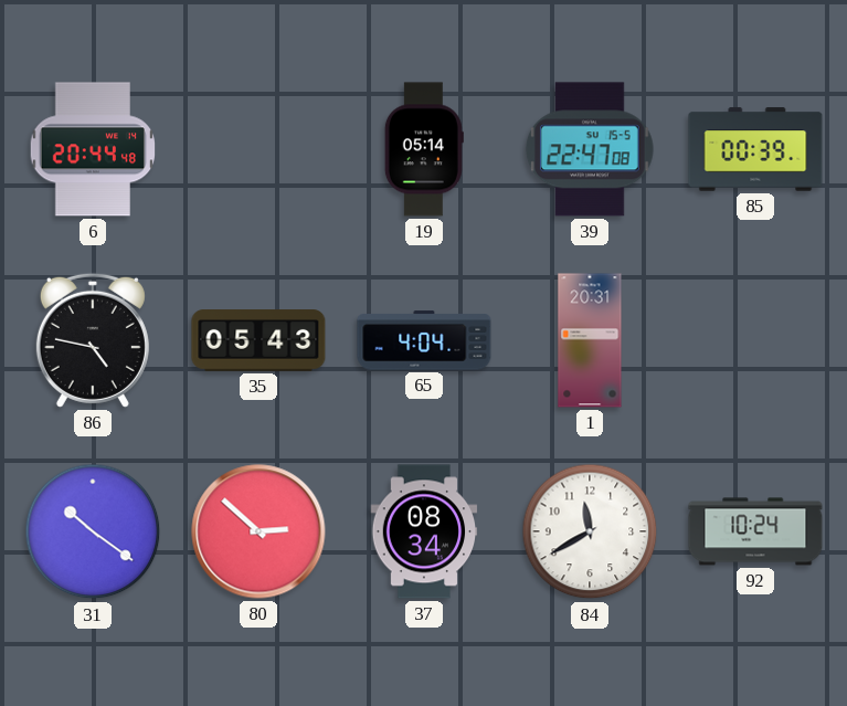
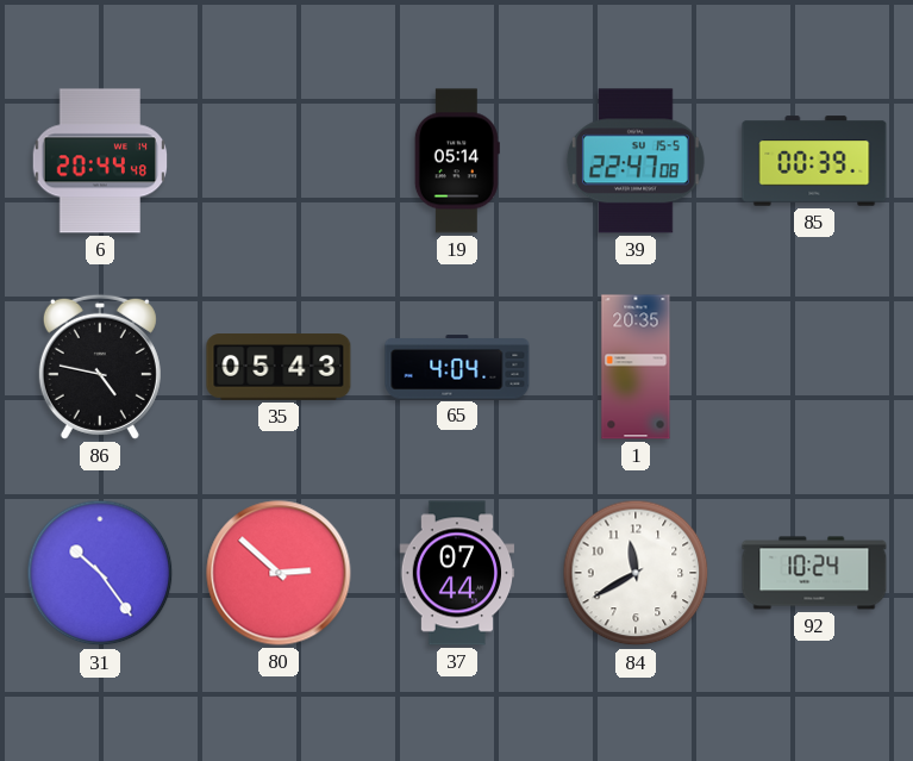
1: 20:31 -> 20:35 (636, 367)
31: 10:21 -> 10:24 (100, 573)
37: 08:34 -> 07:44 (457, 573)
